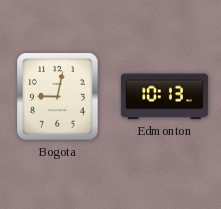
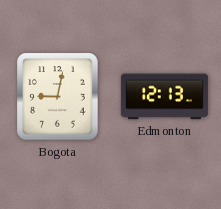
Edmonton: 10:13 -> 12:13 (164, 97)
